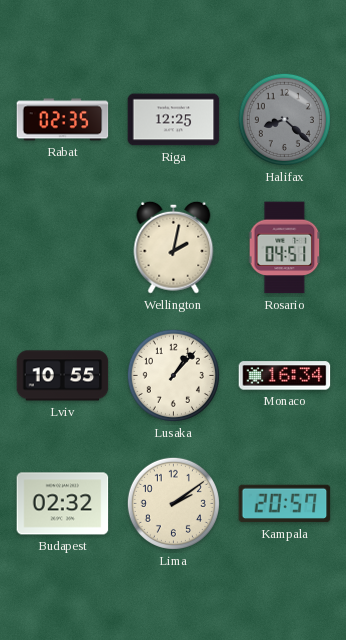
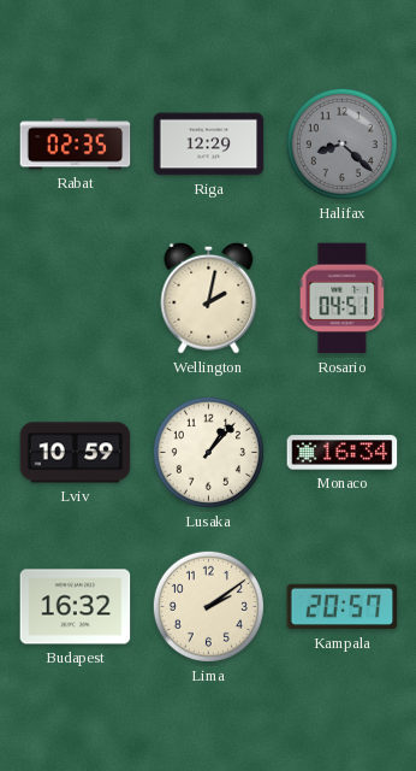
Riga: 12:25 -> 12:29 (209, 145)
Lviv: 10:55 -> 10:59 (76, 453)
Budapest: 02:32 -> 16:32 (76, 607)
